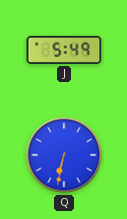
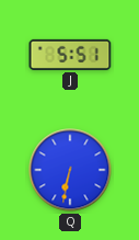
J: 5:49 -> 5:51 (70, 55)
